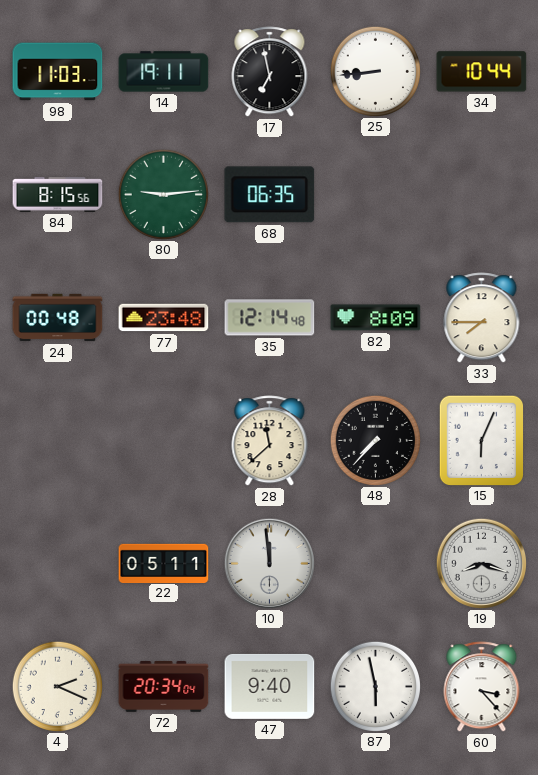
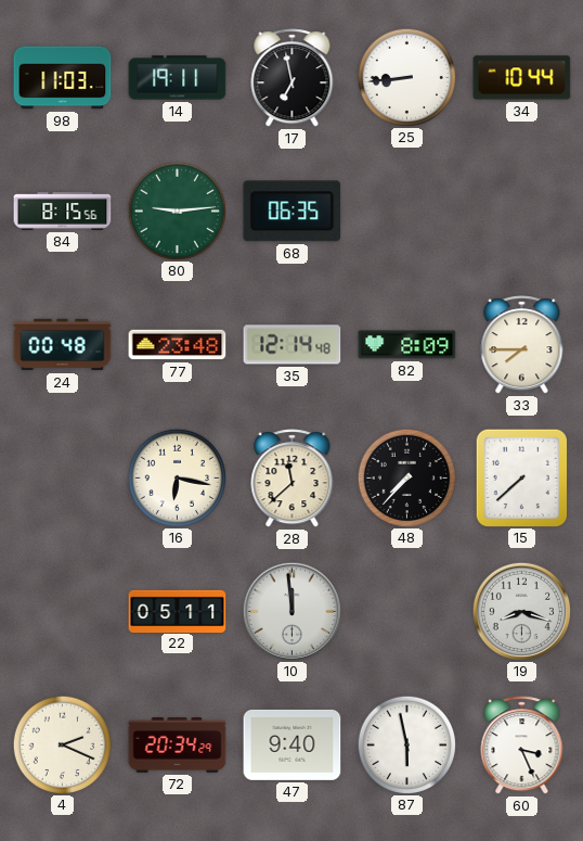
16: none -> 6:17 (177, 477)
15: 6:04 -> 7:38 (521, 477)
72: 20:34:04 -> 20:34:29 (178, 744)
60: 3:23 -> 3:26 (522, 746)
